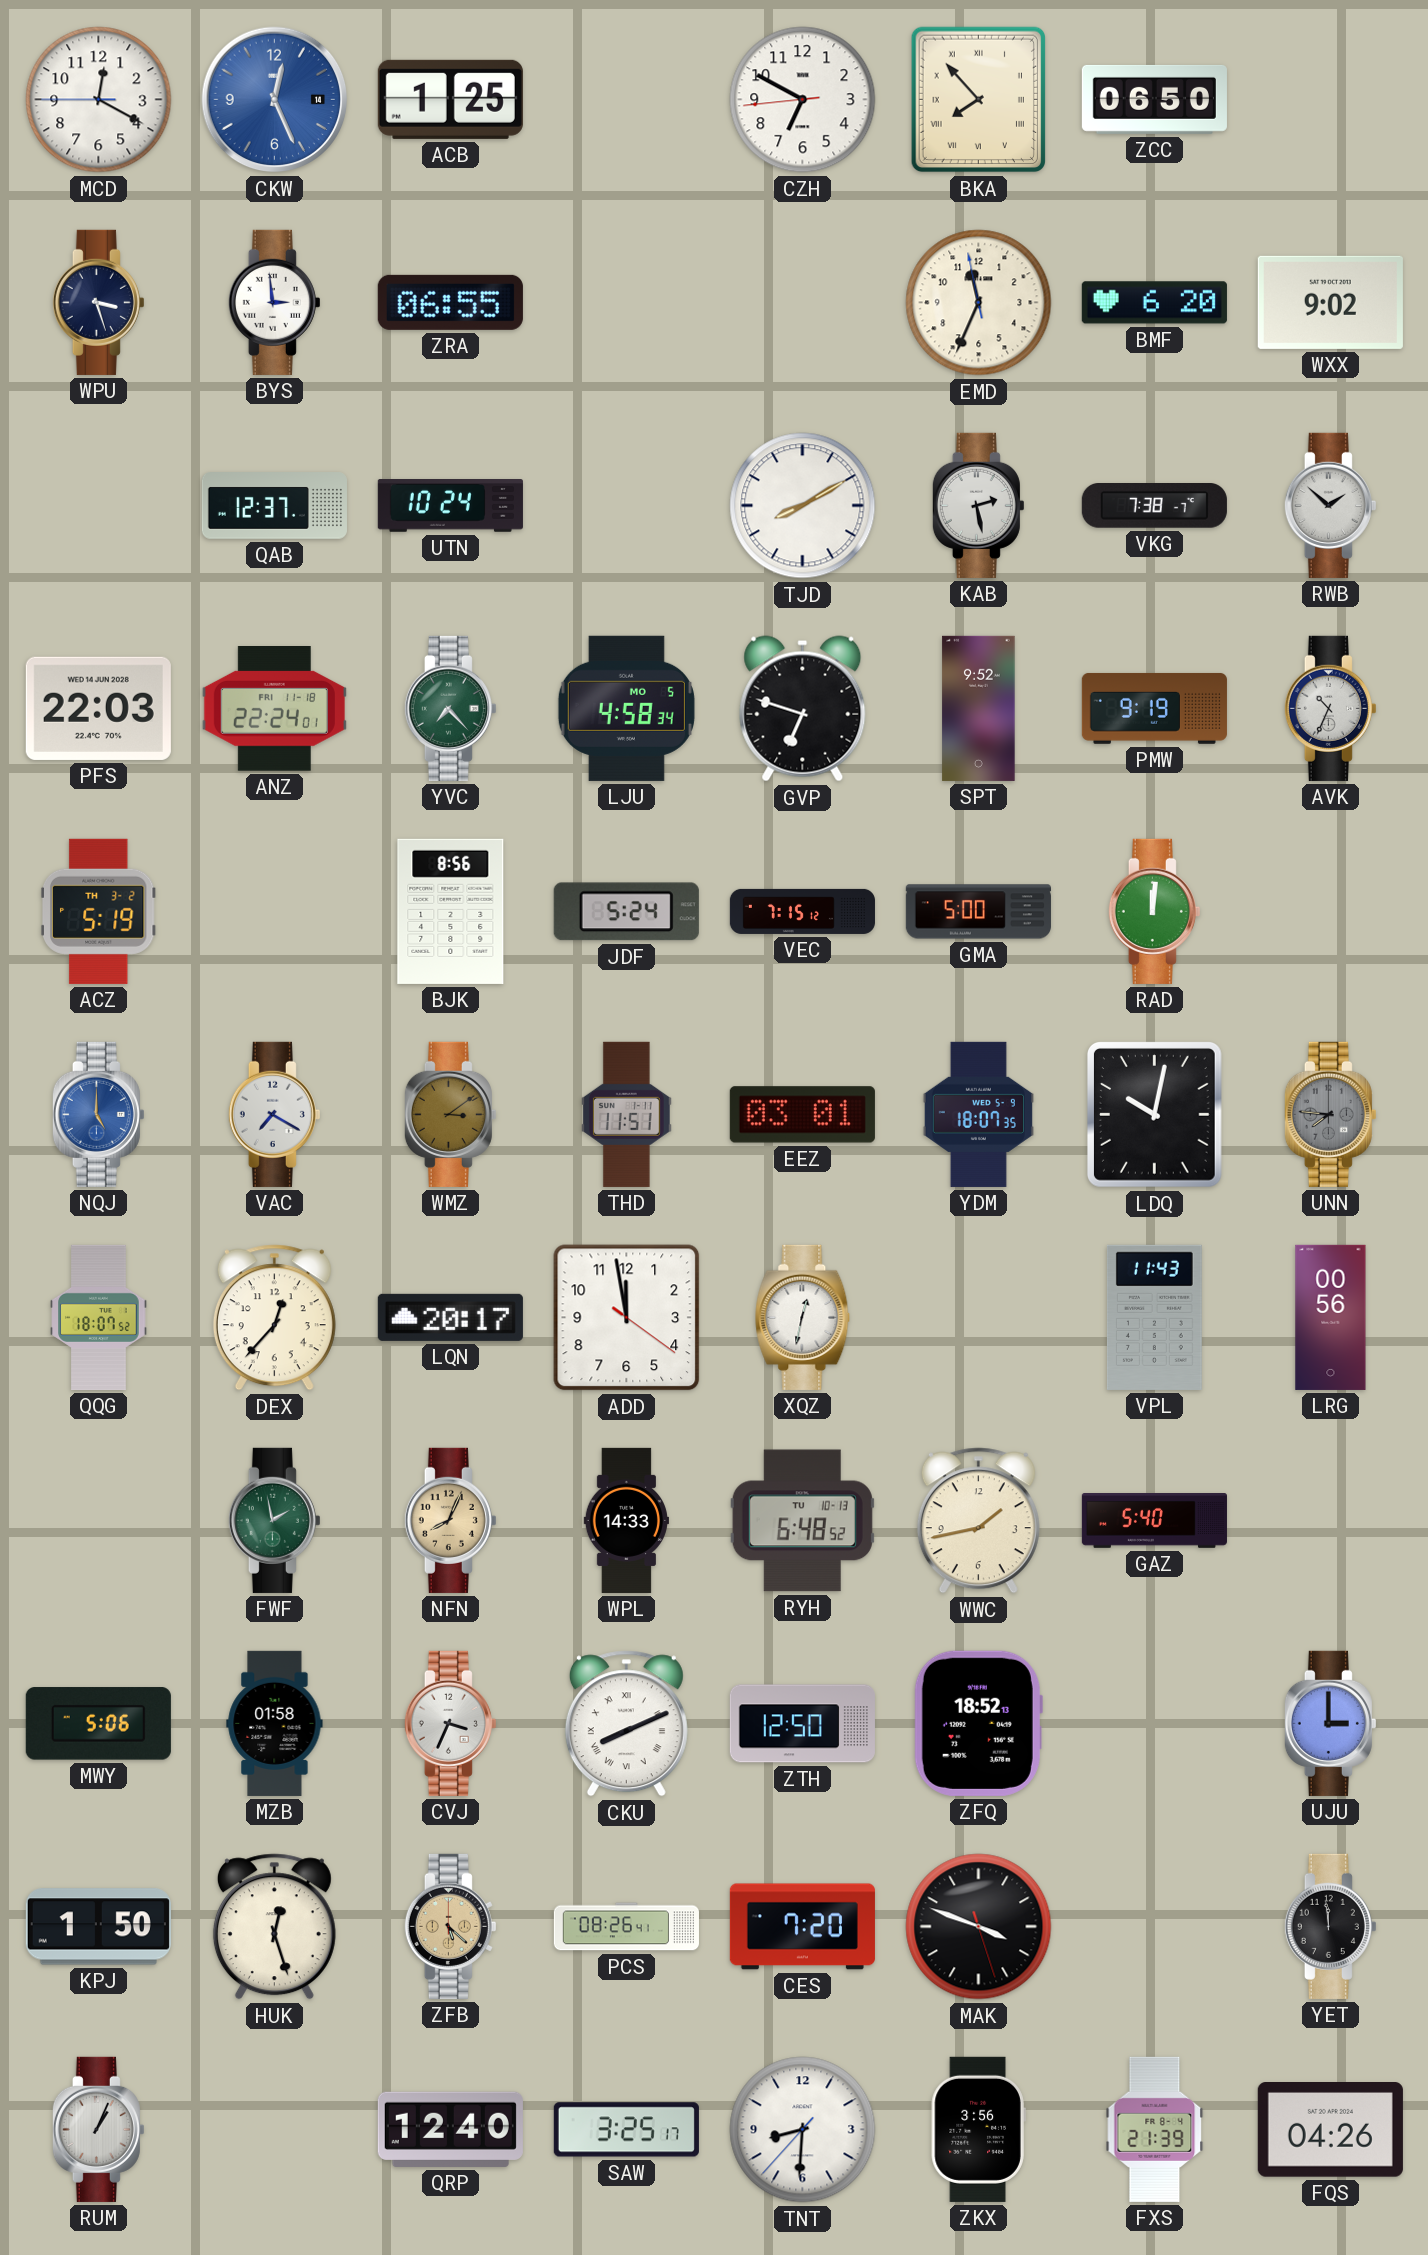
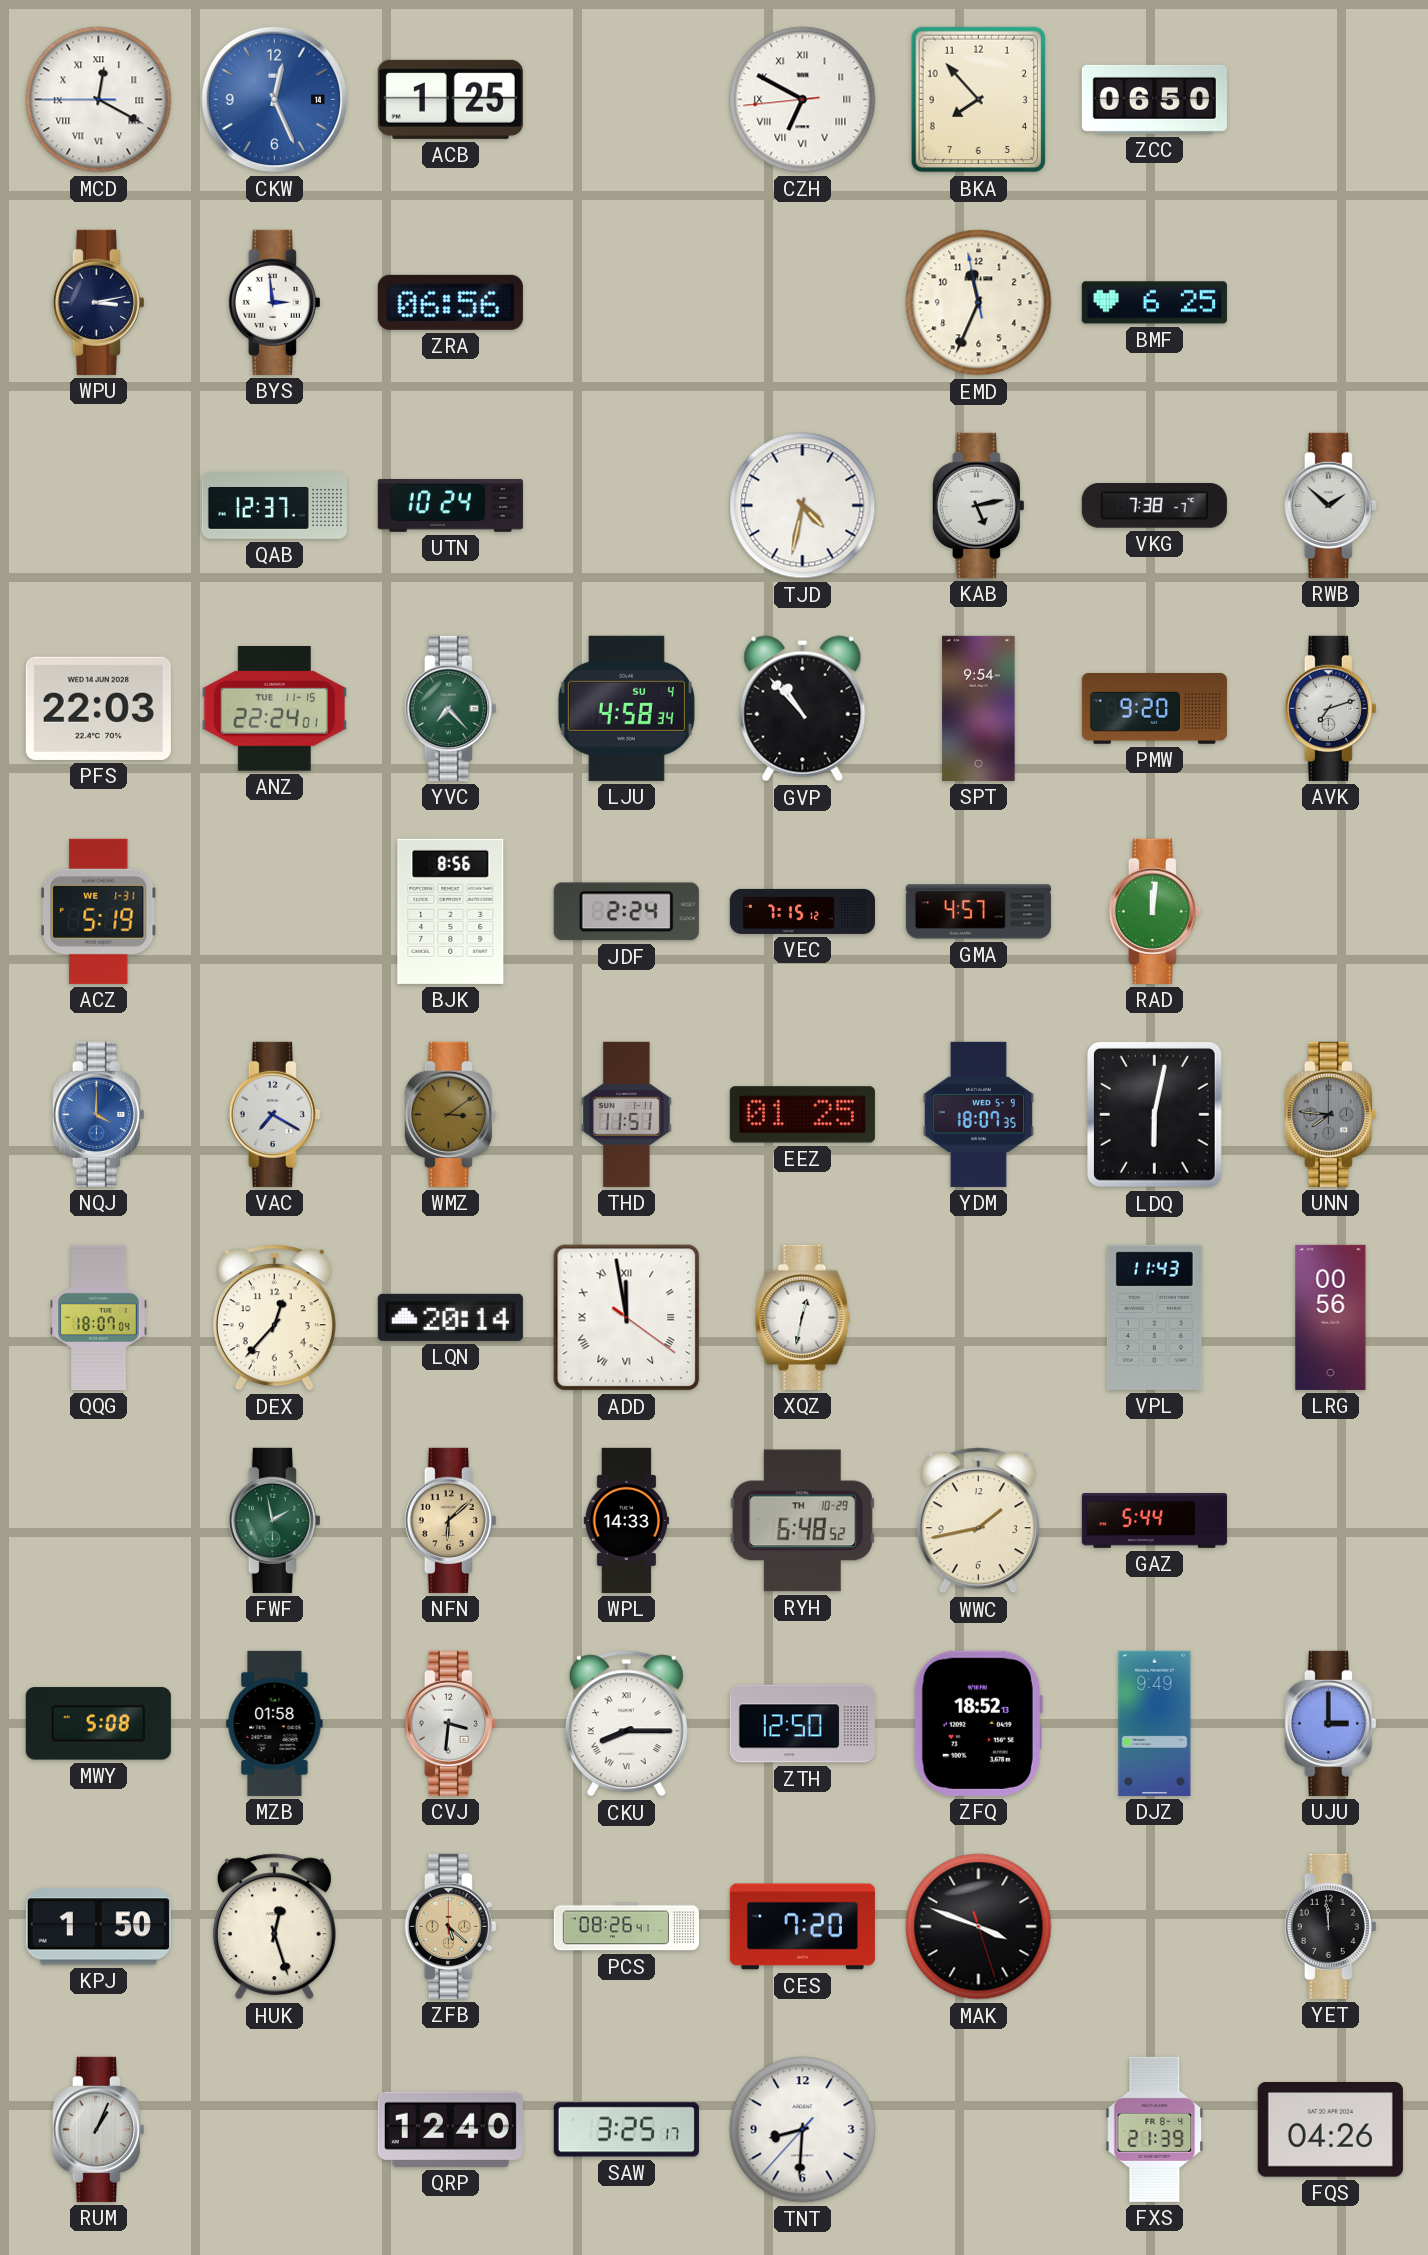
MCD numerals: Arabic -> Roman (99, 100)
CZH numerals: Arabic -> Roman (803, 100)
BKA numerals: Roman -> Arabic (978, 100)
WPU: 3:27 -> 3:13 (98, 302)
ZRA: 06:55 -> 06:56 (450, 302)
BMF: 6:20 -> 6:25 (1154, 303)
WXX: 9:02 -> none (1330, 302)
TJD: 8:10 -> 4:32 (803, 506)
KAB: 2:28 -> 5:13 (978, 505)
ANZ date: FRI 11-18 -> TUE 11-15 (274, 709)
LJU date: MO 5 -> SU 4 (626, 708)
GVP: 6:48 -> 10:53 (803, 709)
SPT: 9:52 -> 9:54 (979, 708)
PMW: 9:19 -> 9:20 (1154, 708)
AVK: 10:34 -> 7:12 (1330, 708)
ACZ date: TH 3-2 -> WE 1-31 (98, 911)
JDF: 5:24 -> 2:24 (626, 912)
GMA: 5:00 -> 4:57 (978, 912)
NQJ: 5:00 -> 4:00 (98, 1114)
EEZ: 03:01 -> 01:25 (802, 1115)
LDQ: 10:02 -> 6:02 (1154, 1114)
QQG: 18:07:52 -> 18:07:04 (99, 1317)
LQN: 20:17 -> 20:14 (450, 1317)
ADD numerals: Arabic -> Roman (627, 1318)
NFN: 8:04 -> 6:08 (450, 1520)
RYH date: TU 10-13 -> TH 10-29 (802, 1521)
GAZ: 5:40 -> 5:44 (1154, 1521)
MWY: 5:06 -> 5:08 (98, 1724)
CVJ: 3:34 -> 3:31 (450, 1723)
CKU: 8:11 -> 8:15 (626, 1724)
DJZ: none -> 9:49 (1155, 1723)
ZKX: 3:56 -> none (978, 2129)
